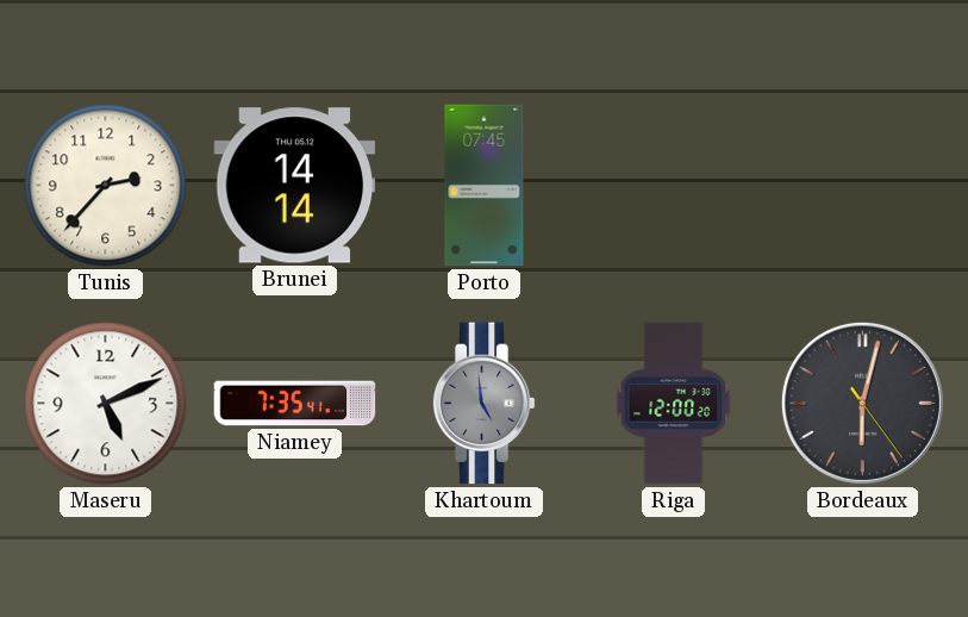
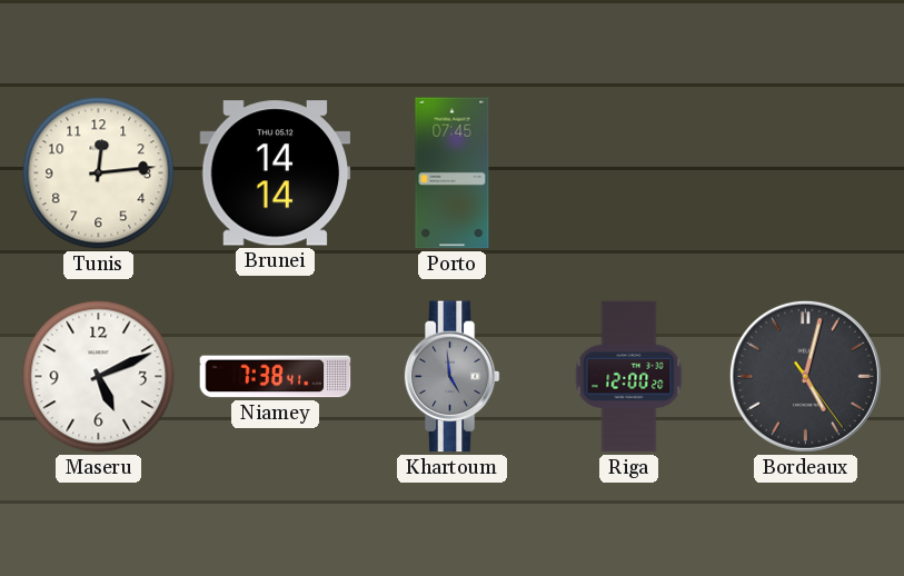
Tunis: 2:37 -> 12:14 (99, 173)
Niamey: 7:35 -> 7:38 (276, 377)
Bordeaux: 6:02 -> 5:02 (805, 376)
